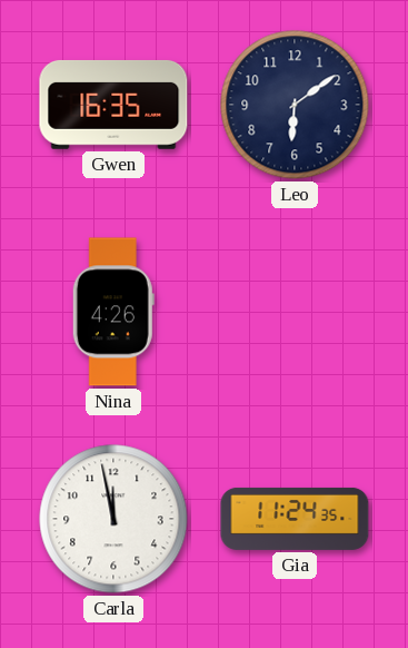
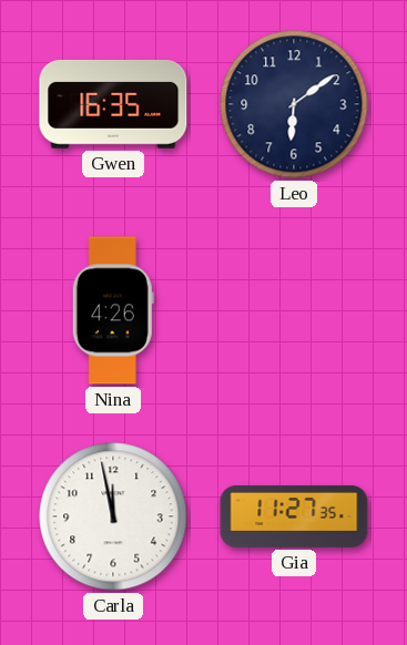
Gia: 11:24 -> 11:27 (294, 516)
